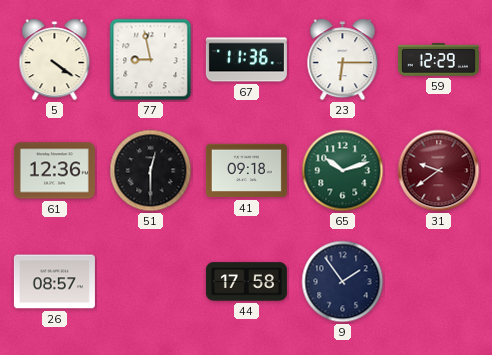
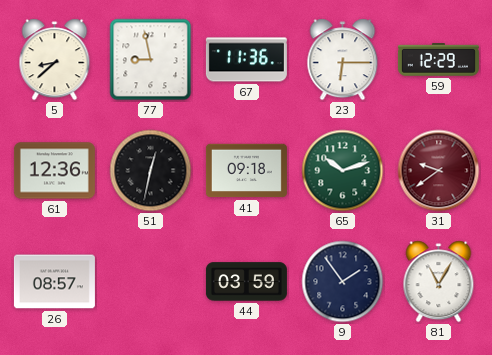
5: 4:21 -> 8:38 (55, 60)
51: 12:30 -> 12:32 (151, 171)
44: 17:58 -> 03:59 (246, 282)
81: none -> 11:05 (439, 282)
